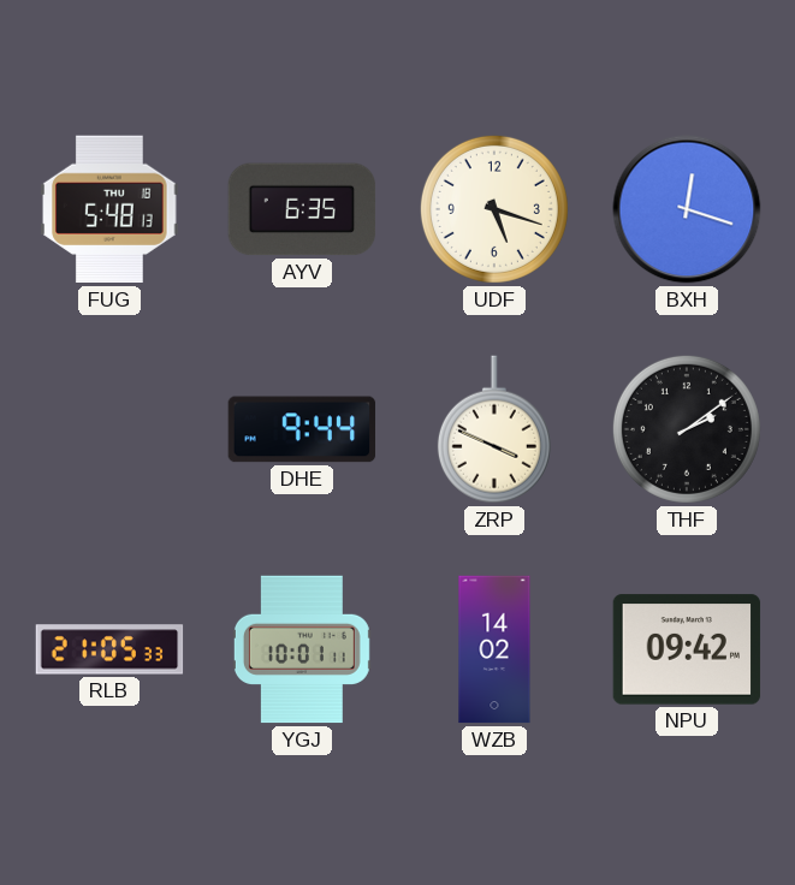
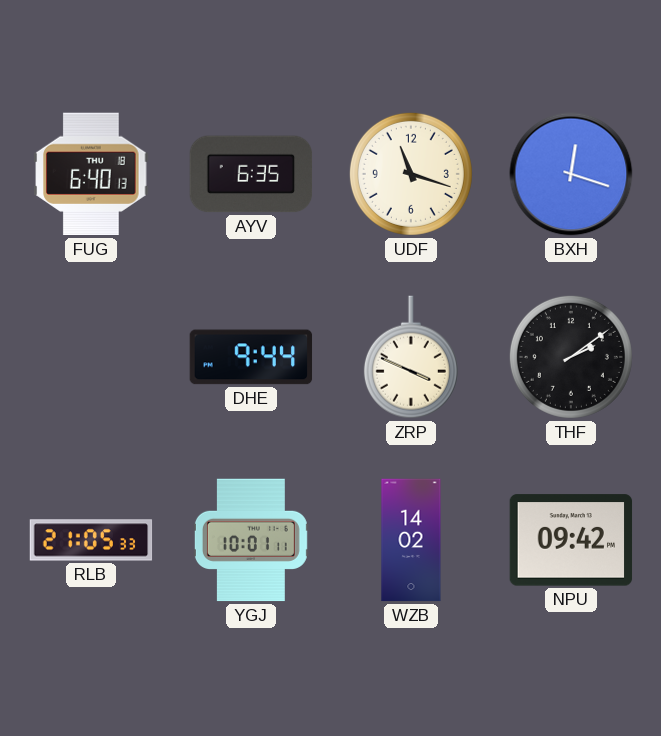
FUG: 5:48 -> 6:40 (91, 174)
UDF: 5:18 -> 11:18 (411, 174)
